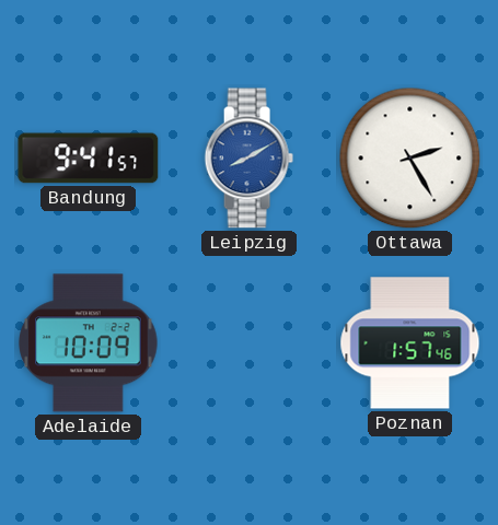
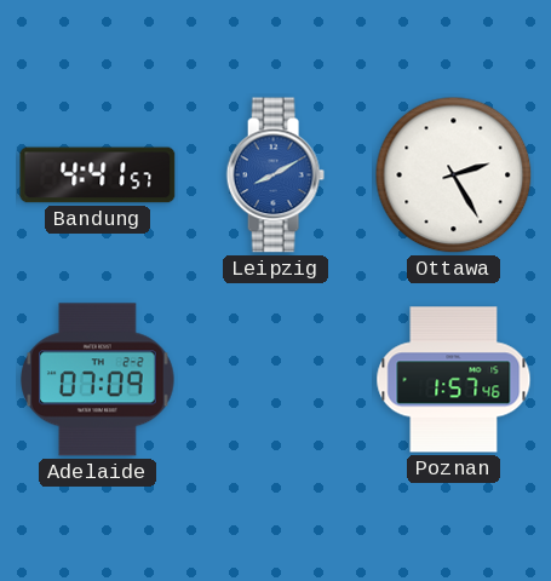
Bandung: 9:41 -> 4:41 (98, 176)
Adelaide: 10:09 -> 07:09 (98, 380)
